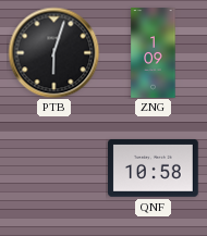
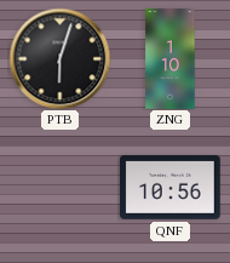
ZNG: 1:09 -> 1:10 (171, 59)
QNF: 10:58 -> 10:56 (171, 187)
